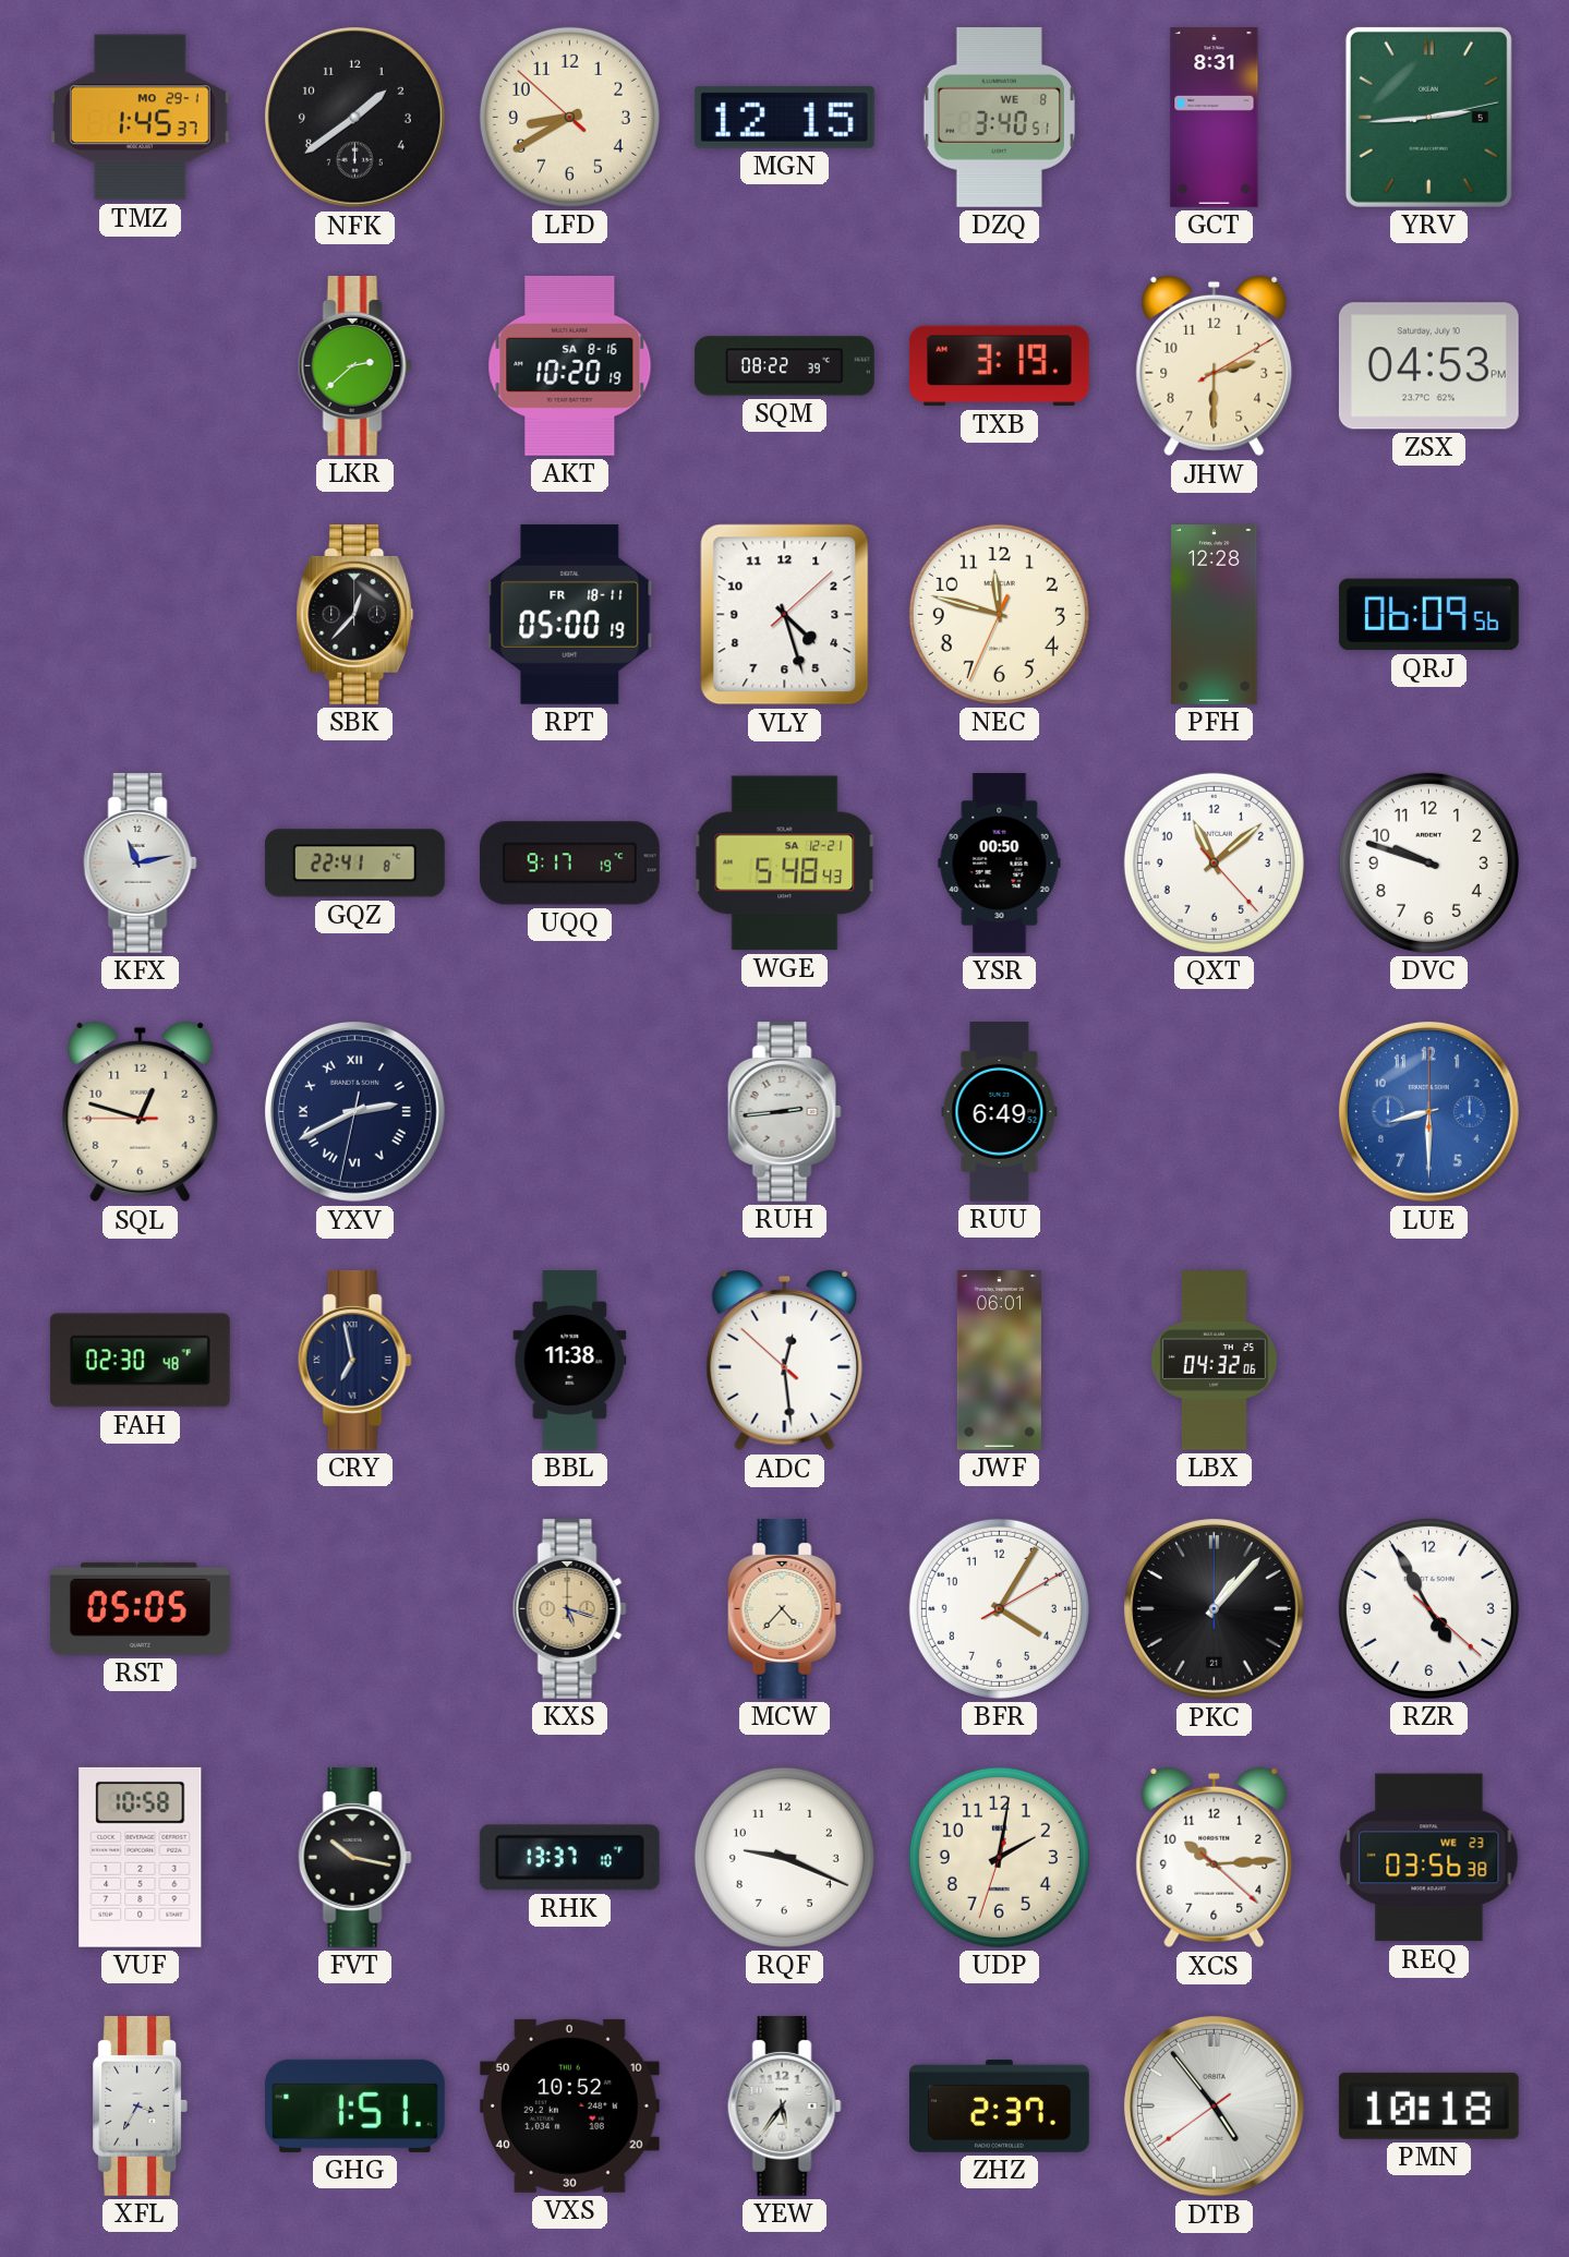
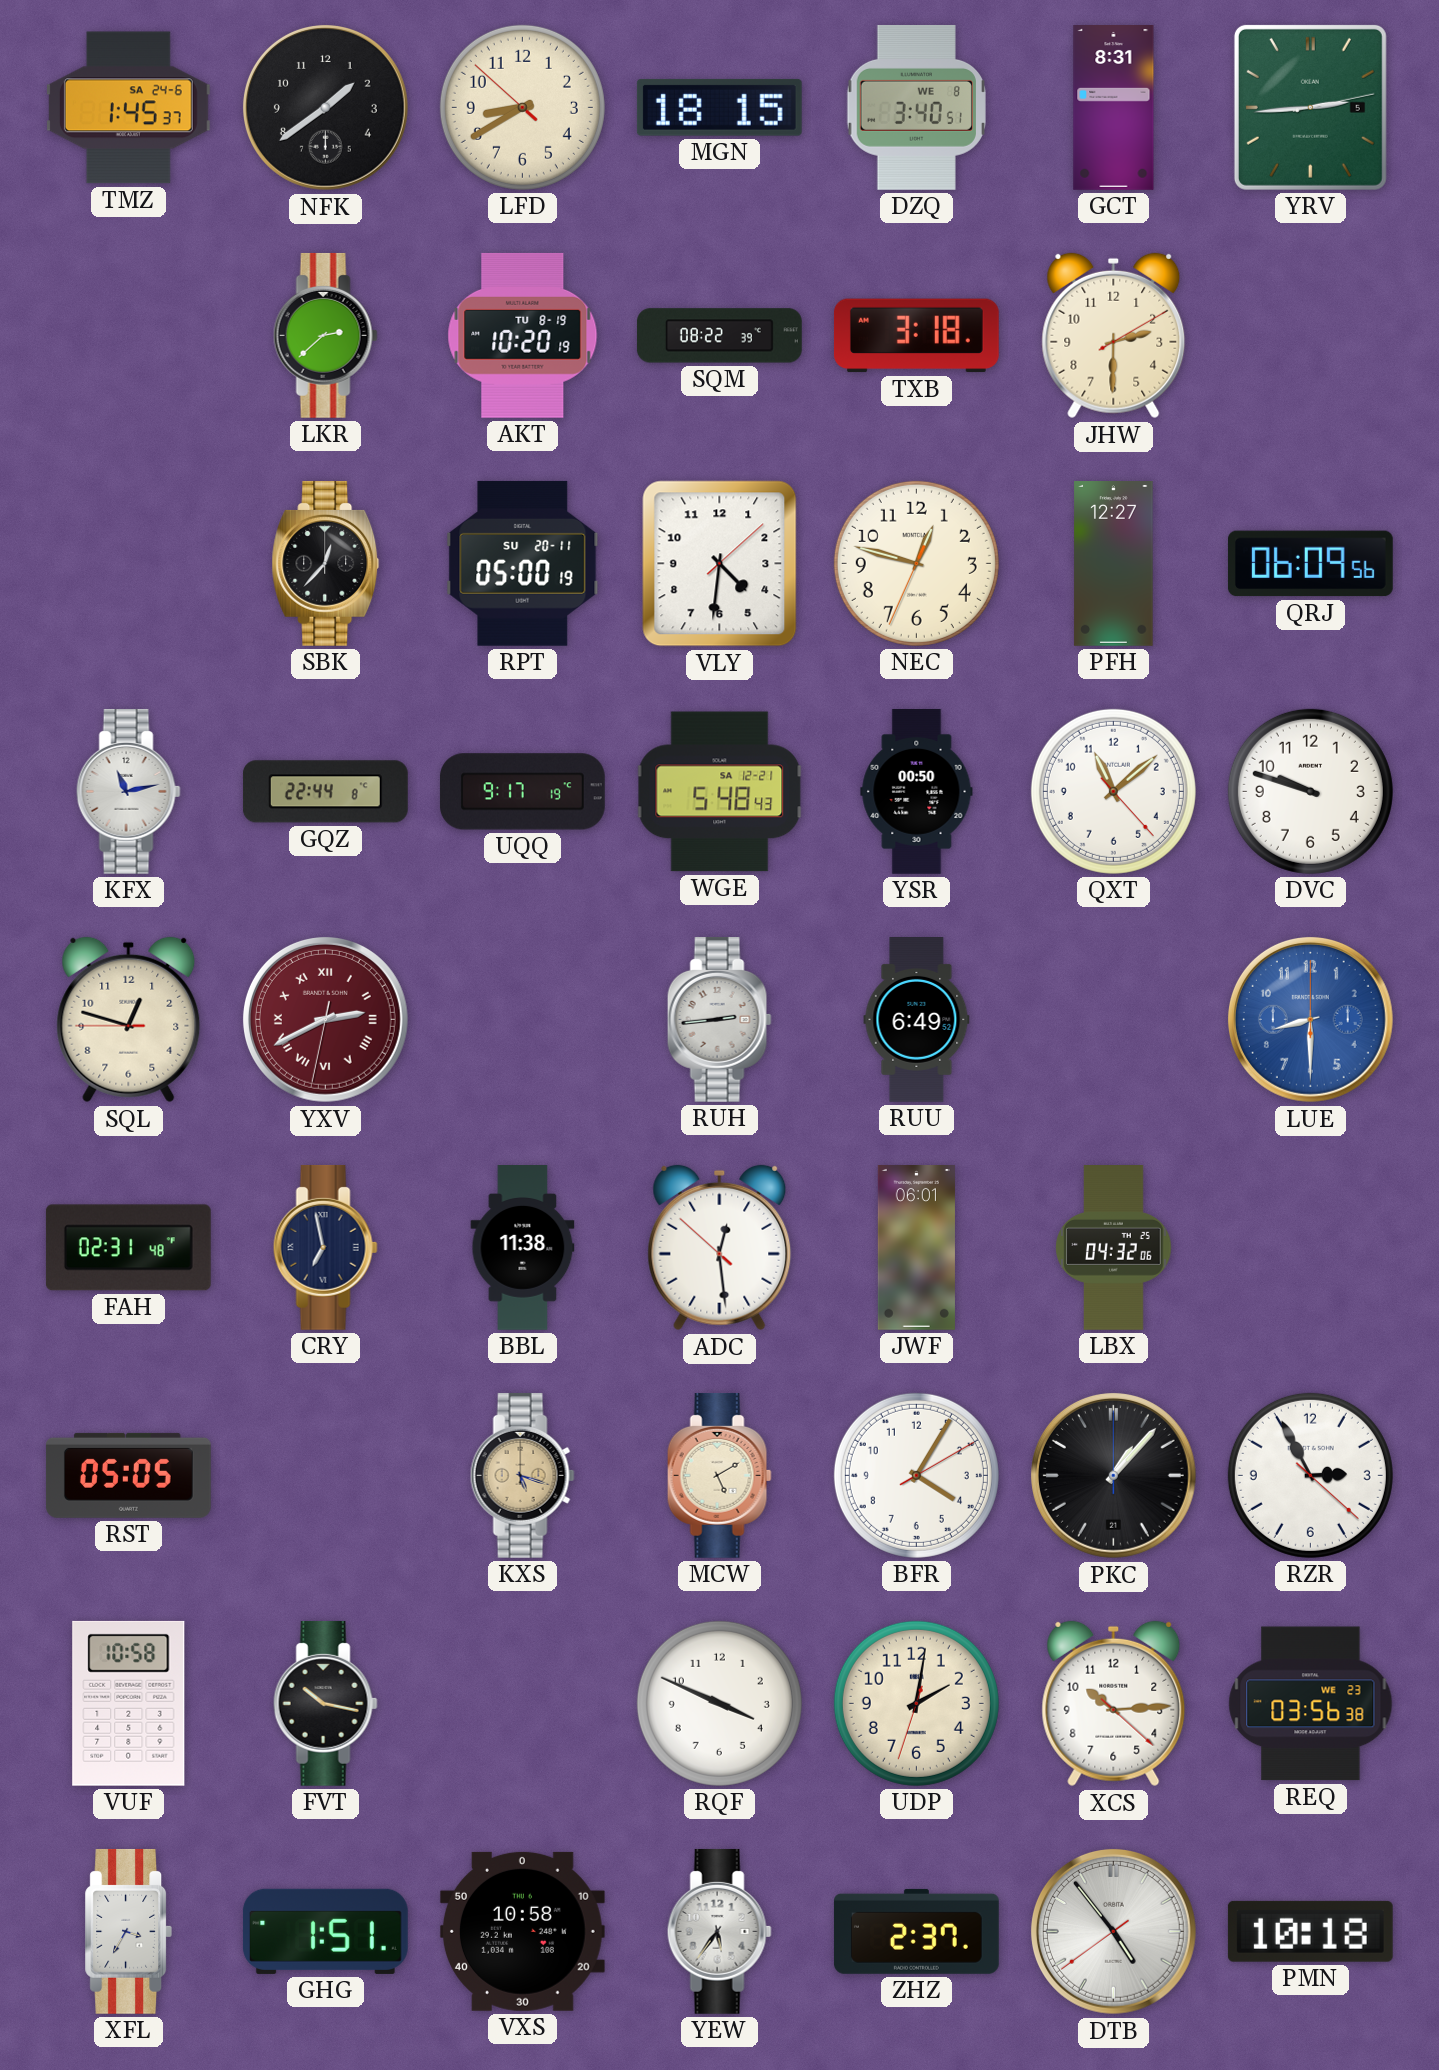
TMZ date: MO 29-1 -> SA 24-6 (128, 108)
MGN: 12:15 -> 18:15 (719, 107)
AKT date: SA 8-16 -> TU 8-19 (523, 335)
TXB: 3:19 -> 3:18 (916, 336)
ZSX: 04:53 -> none (1428, 366)
RPT date: FR 18-11 -> SU 20-11 (523, 563)
VLY: 4:27 -> 4:31 (720, 564)
NEC: 11:47 -> 12:47 (916, 563)
PFH: 12:28 -> 12:27 (1114, 564)
GQZ: 22:41 -> 22:44 (325, 792)
YXV dial: navy -> burgundy (325, 1019)
FAH: 02:30 -> 02:31 (128, 1248)
MCW: 4:37 -> 5:10 (719, 1475)
RZR: 4:55 -> 2:55 (1310, 1475)
RHK: 13:37 -> none (569, 1858)
RQF: 9:19 -> 3:49 (719, 1703)
VXS: 10:52 -> 10:58 (522, 1931)
